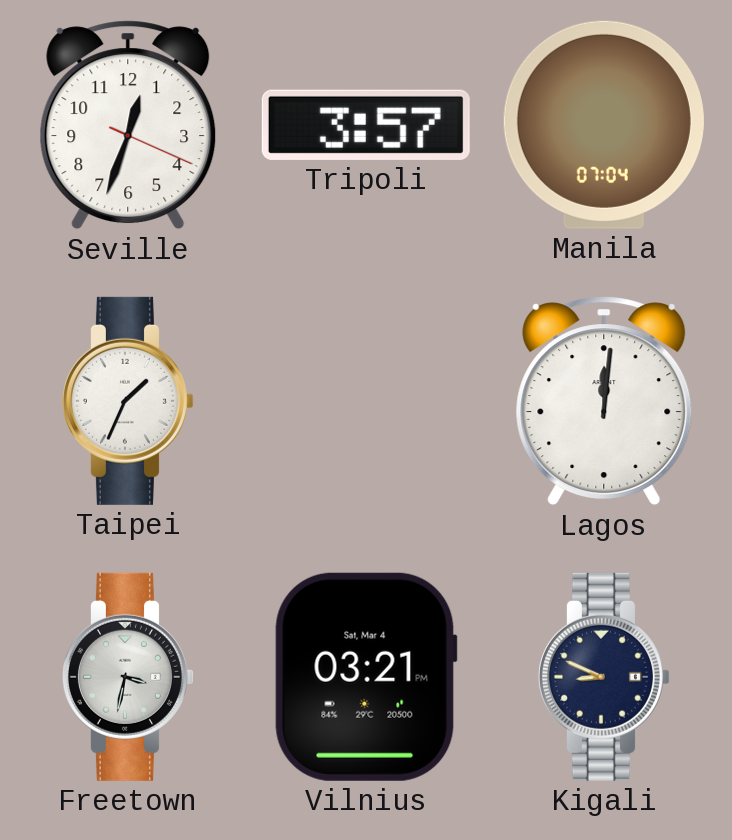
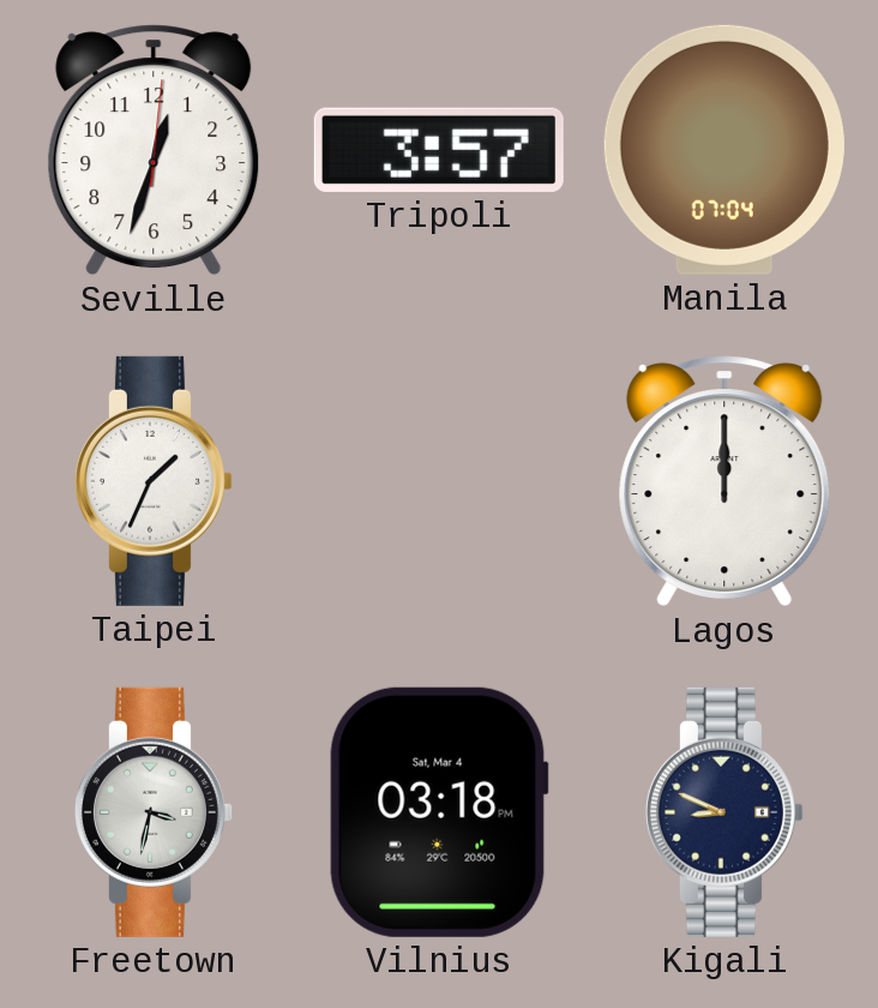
Seville: 12:33:19 -> 12:33:01 (154, 150)
Lagos: 12:01 -> 12:00 (724, 481)
Vilnius: 03:21 -> 03:18 (439, 812)
